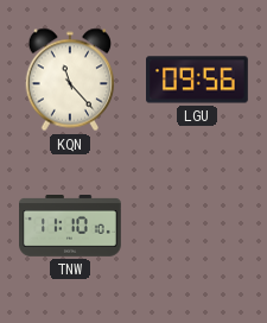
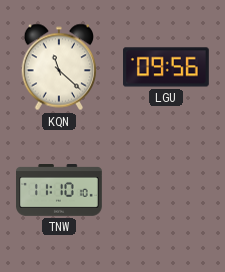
KQN: 11:23 -> 11:22 (59, 67)
